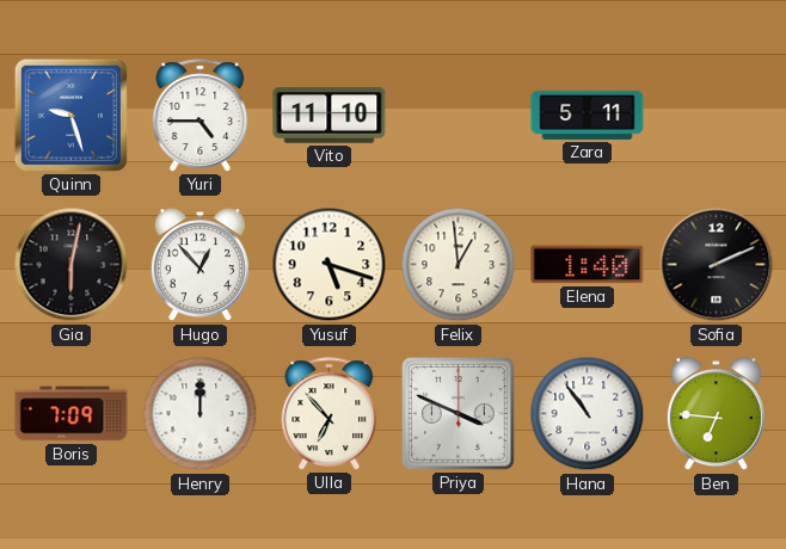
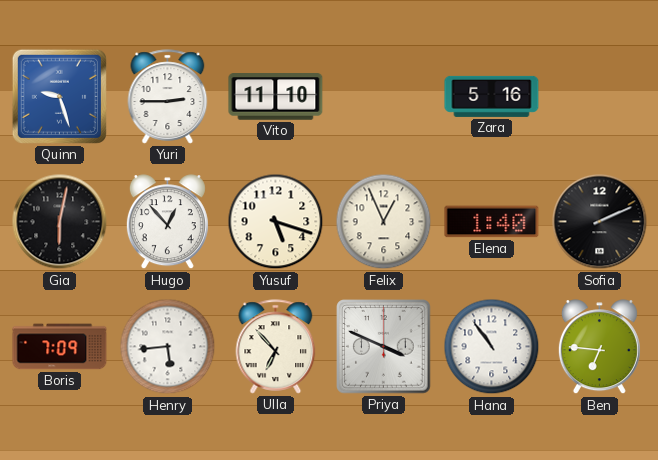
Yuri: 4:45 -> 2:45 (168, 97)
Zara: 5:11 -> 5:16 (492, 96)
Felix: 12:59 -> 12:56 (384, 222)
Henry: 12:00 -> 5:44 (168, 347)
